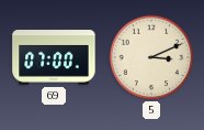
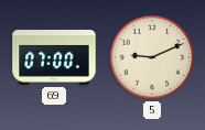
5: 3:11 -> 9:11 (152, 57)
